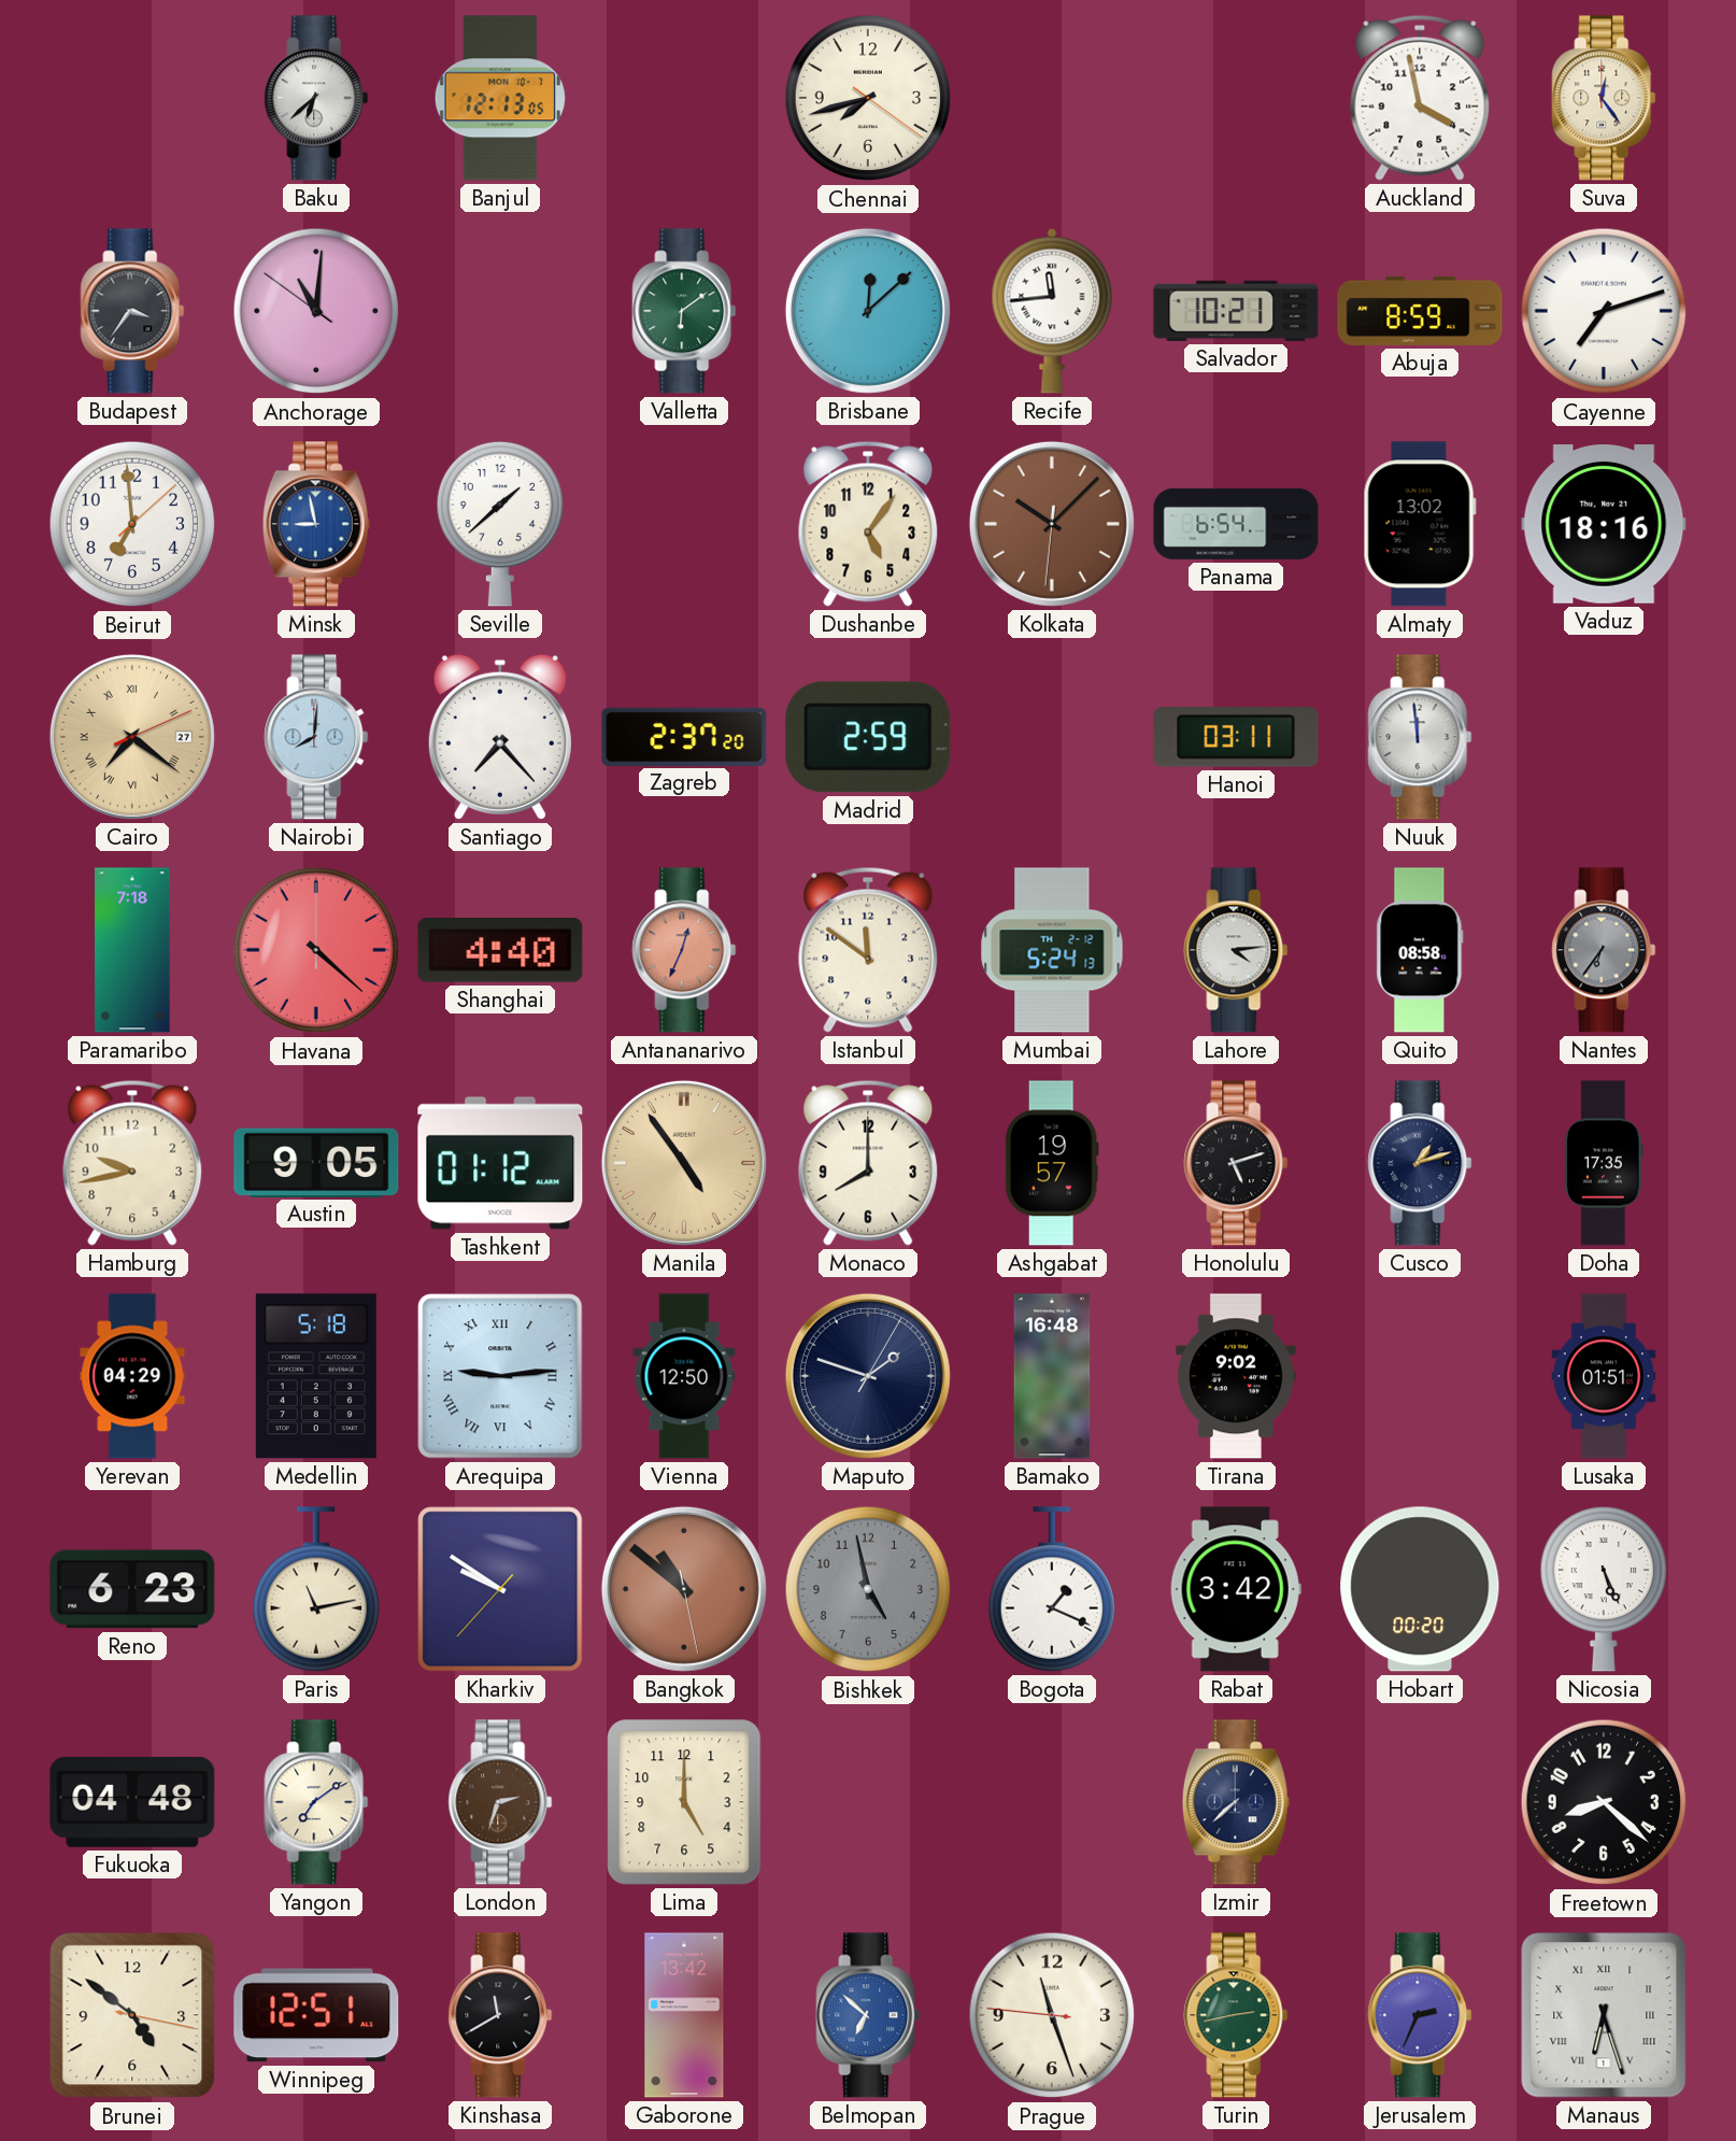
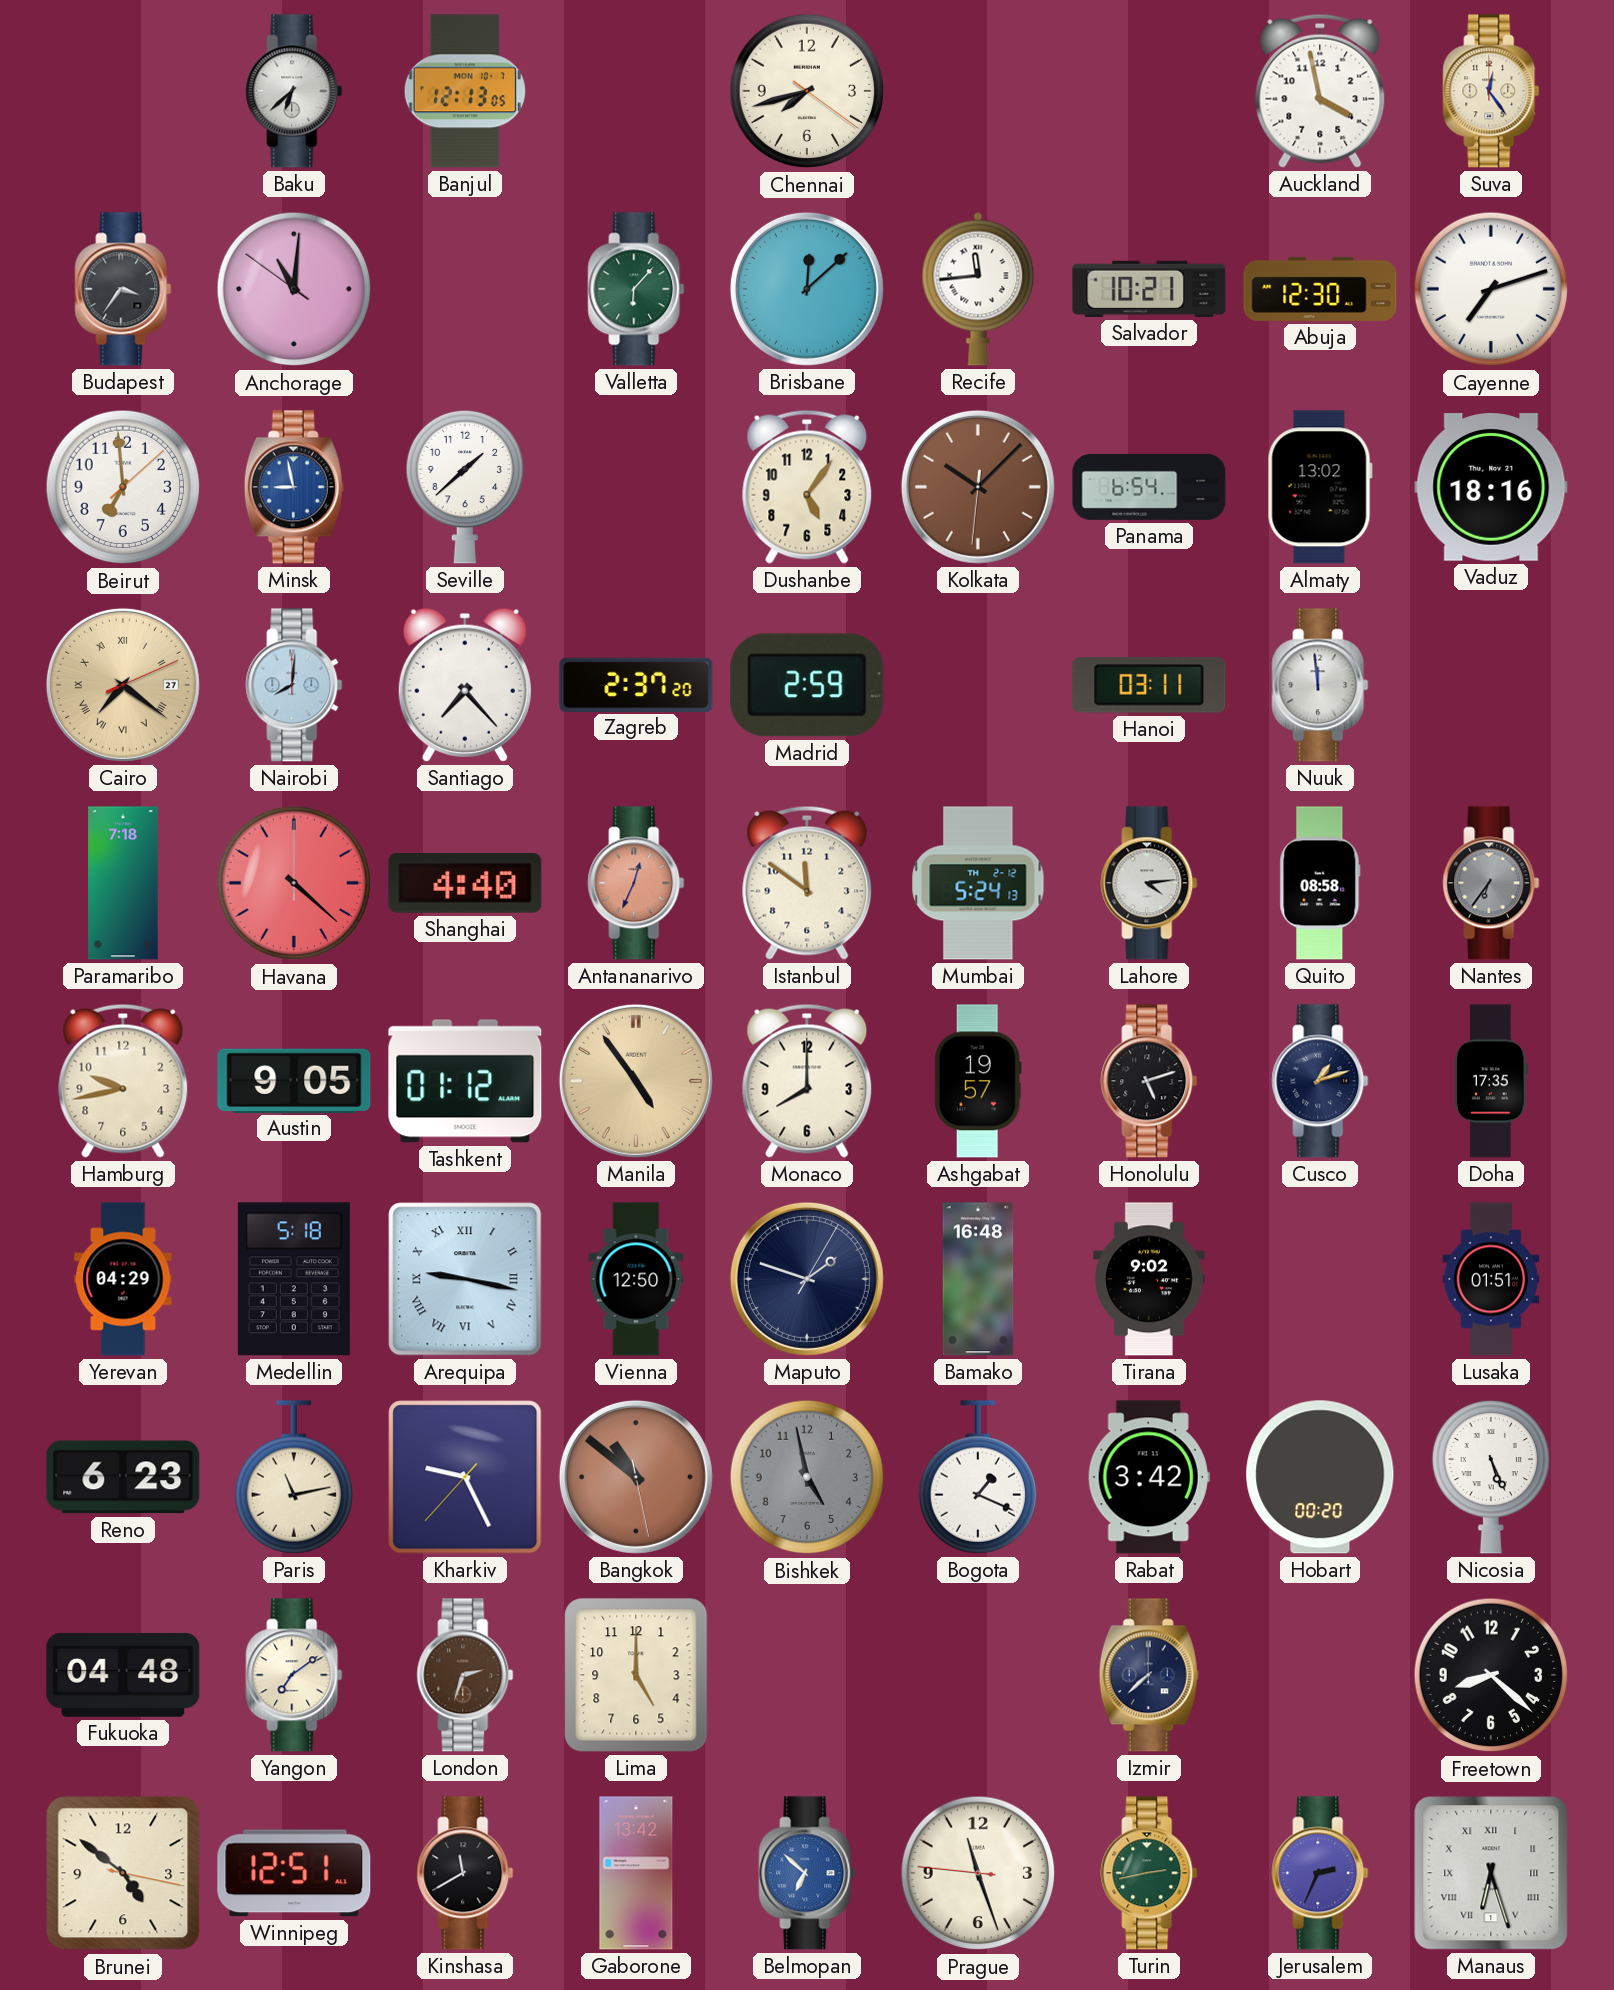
Valletta: 6:09 -> 6:07 (636, 289)
Abuja: 8:59 -> 12:30 (1320, 289)
Arequipa: 9:14 -> 9:17 (465, 1279)
Kharkiv: 9:50 -> 9:25 (465, 1477)
